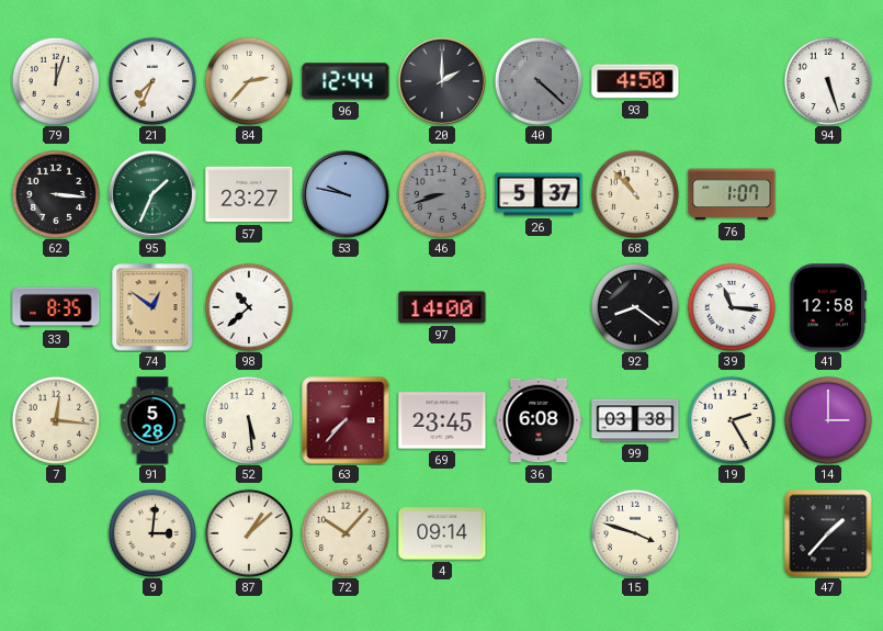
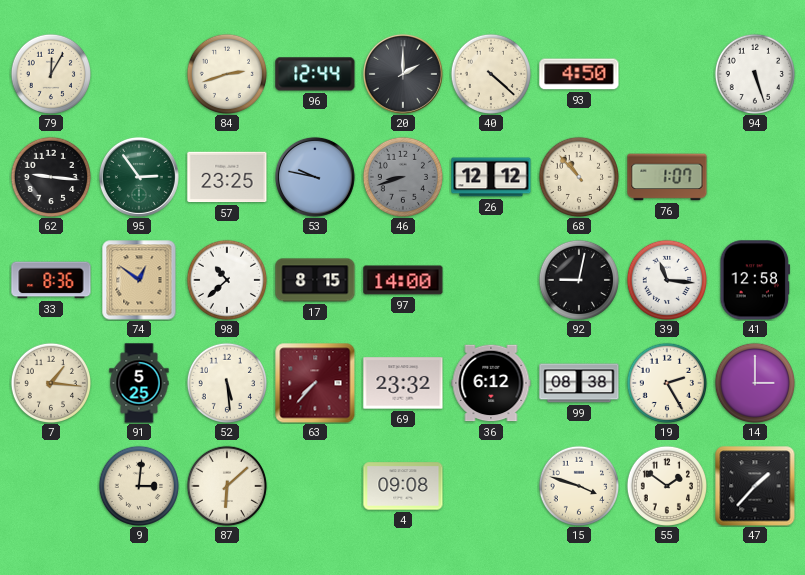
79: 12:03 -> 12:05 (50, 73)
21: 7:34 -> none (151, 80)
84: 2:37 -> 2:42 (226, 73)
40 dial: grey -> cream (490, 73)
62: 3:16 -> 9:16 (50, 176)
95: 1:34 -> 2:54 (139, 177)
57: 23:27 -> 23:25 (227, 177)
26: 5:37 -> 12:12 (491, 177)
33: 8:35 -> 8:36 (51, 280)
17: none -> 8:15 (315, 280)
92: 8:21 -> 9:02 (578, 279)
7: 12:16 -> 1:16 (50, 382)
91: 5:28 -> 5:25 (139, 383)
69: 23:45 -> 23:32 (403, 383)
36: 6:08 -> 6:12 (491, 383)
99: 03:38 -> 08:38 (579, 383)
87: 1:08 -> 6:08 (226, 485)
72: 10:07 -> none (344, 532)
4: 09:14 -> 09:08 (403, 486)
55: none -> 1:51 (666, 485)
